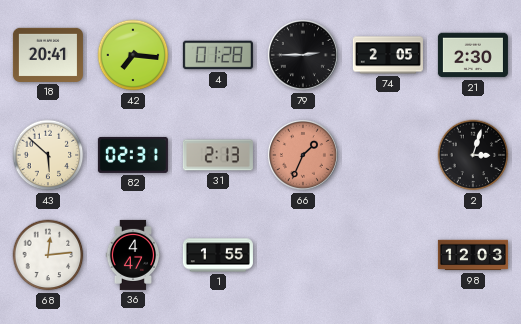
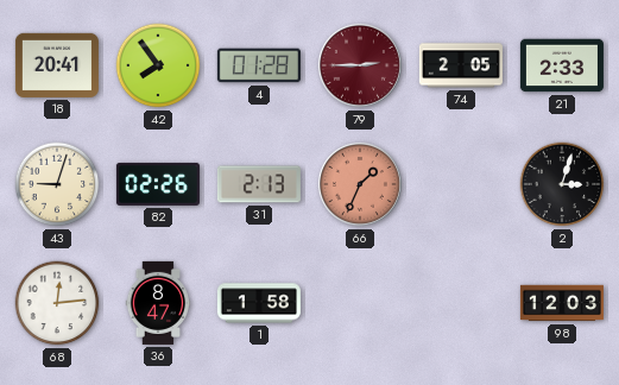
42: 7:16 -> 7:54 (158, 65)
79 dial: black -> burgundy (360, 65)
21: 2:30 -> 2:33 (562, 65)
43: 5:52 -> 9:03 (57, 184)
82: 02:31 -> 02:26 (158, 184)
36: 4:47 -> 8:47 (158, 303)
1: 1:55 -> 1:58 (259, 303)
